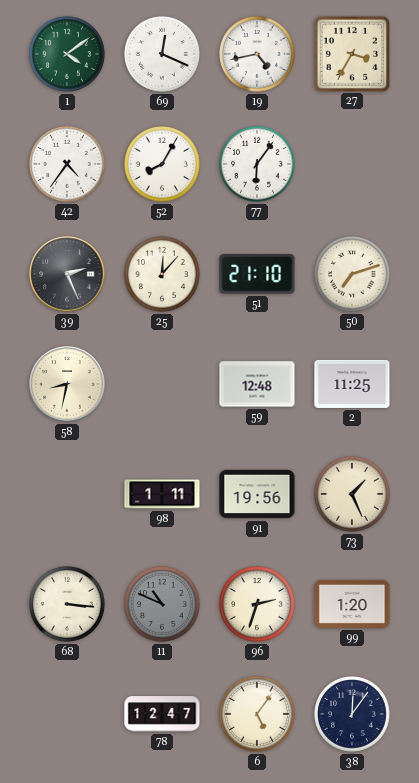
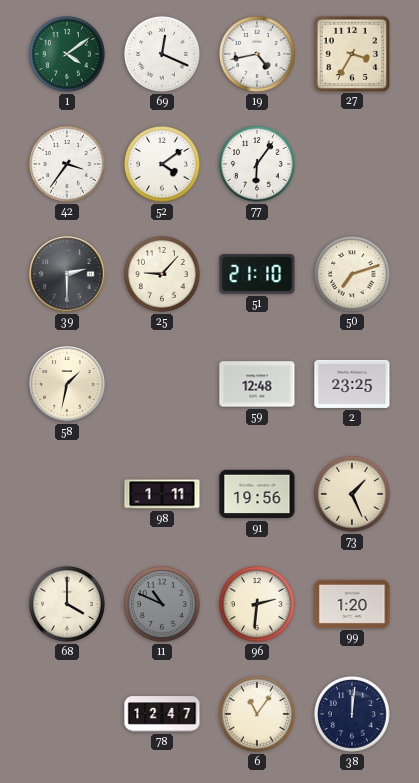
42: 4:36 -> 3:36 (68, 165)
52: 8:05 -> 4:09 (163, 165)
39: 2:26 -> 2:30 (67, 274)
25: 12:07 -> 9:07 (163, 275)
58: 8:32 -> 1:32 (67, 384)
2: 11:25 -> 23:25 (352, 384)
68: 3:16 -> 4:00 (68, 605)
96: 2:33 -> 2:31 (258, 605)
6: 5:06 -> 11:06 (258, 715)
38: 12:06 -> 12:01 (353, 715)
